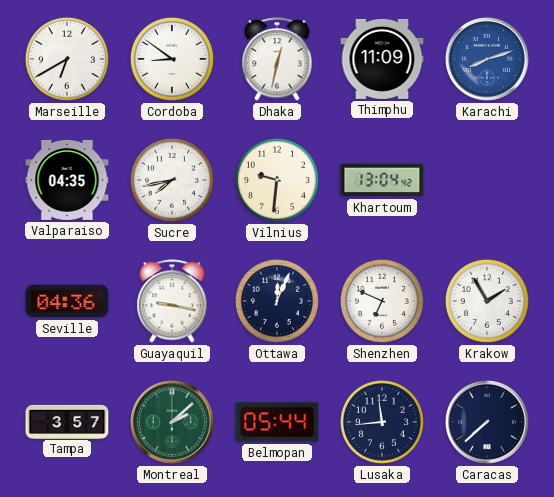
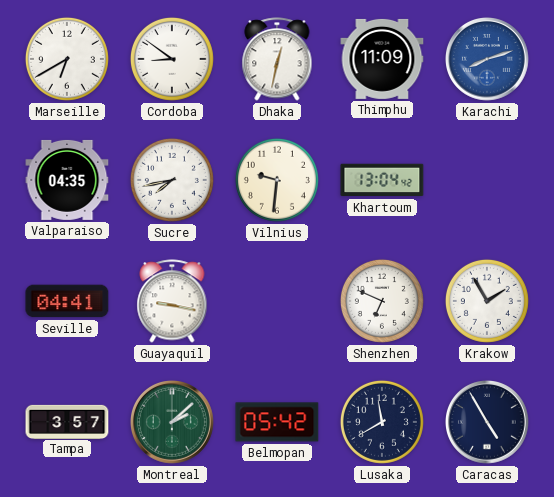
Seville: 04:36 -> 04:41 (67, 301)
Ottawa: 12:04 -> none (277, 301)
Belmopan: 05:44 -> 05:42 (277, 422)
Lusaka: 11:44 -> 11:40 (382, 422)
Caracas: 7:38 -> 4:55 (488, 423)
